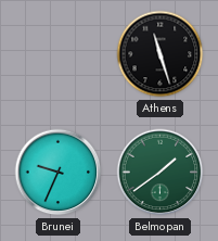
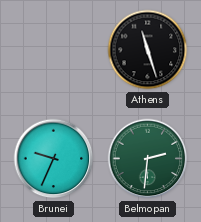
Belmopan: 1:39 -> 2:31 (148, 159)
